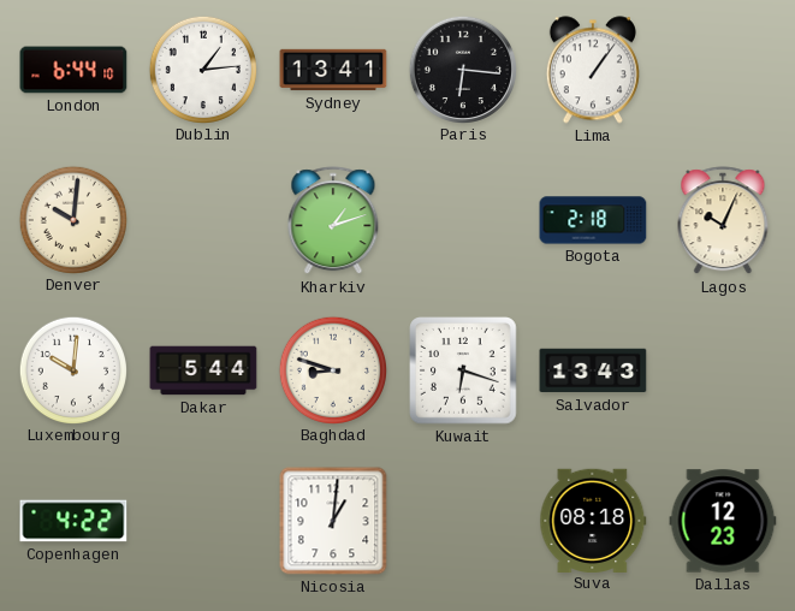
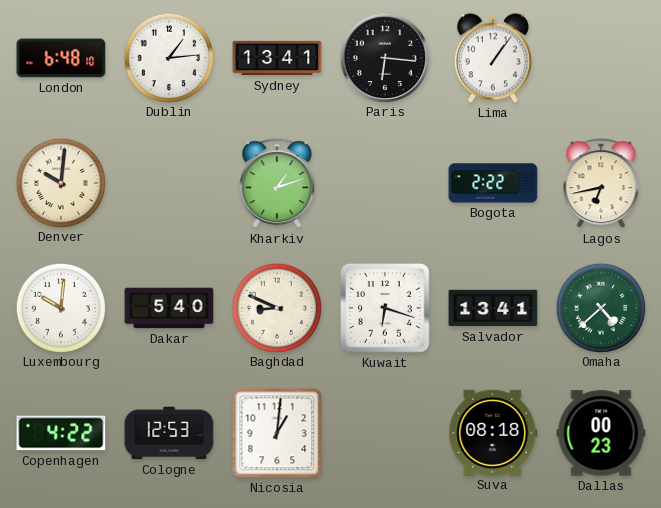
London: 6:44 -> 6:48 (61, 58)
Bogota: 2:18 -> 2:22 (493, 183)
Lagos: 10:04 -> 6:43 (601, 184)
Dakar: 5:44 -> 5:40 (169, 308)
Baghdad: 8:48 -> 8:49 (276, 307)
Salvador: 13:43 -> 13:41 (493, 308)
Omaha: none -> 4:38 (600, 307)
Cologne: none -> 12:53 (169, 433)
Dallas: 12:23 -> 00:23 (601, 433)
